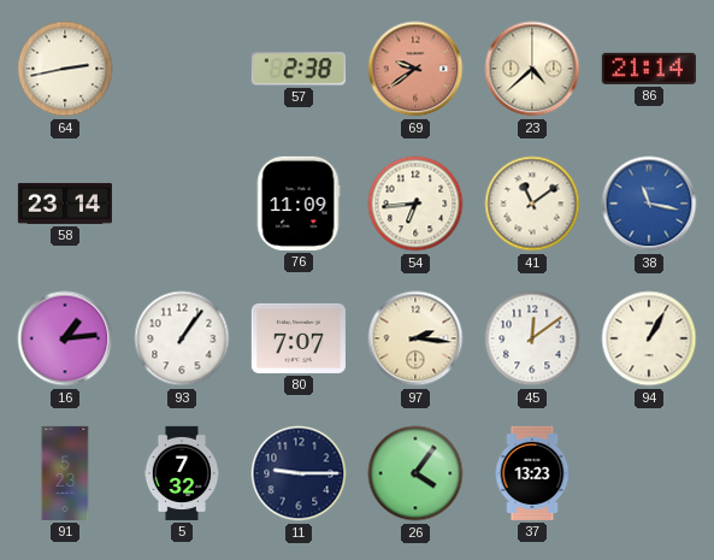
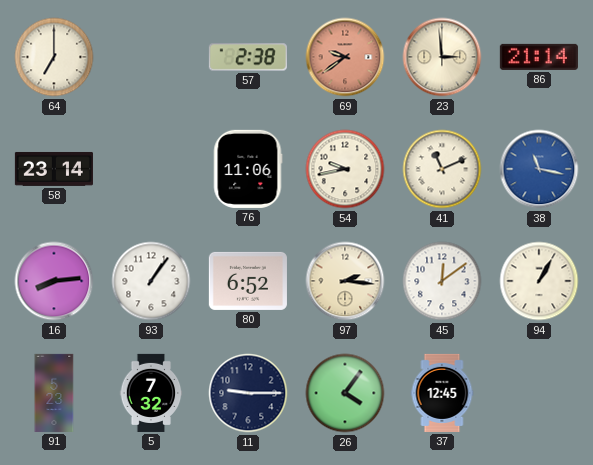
64: 2:43 -> 7:00 (54, 57)
23: 4:38 -> 2:59 (442, 57)
76: 11:09 -> 11:06 (248, 169)
54: 6:44 -> 9:43 (345, 169)
41: 11:09 -> 11:11 (442, 169)
16: 1:14 -> 8:14 (54, 281)
80: 7:07 -> 6:52 (248, 281)
37: 13:23 -> 12:45 (442, 393)
